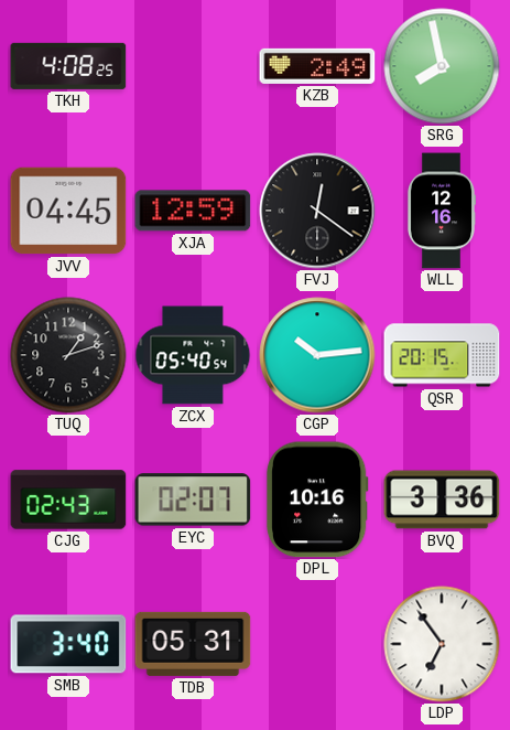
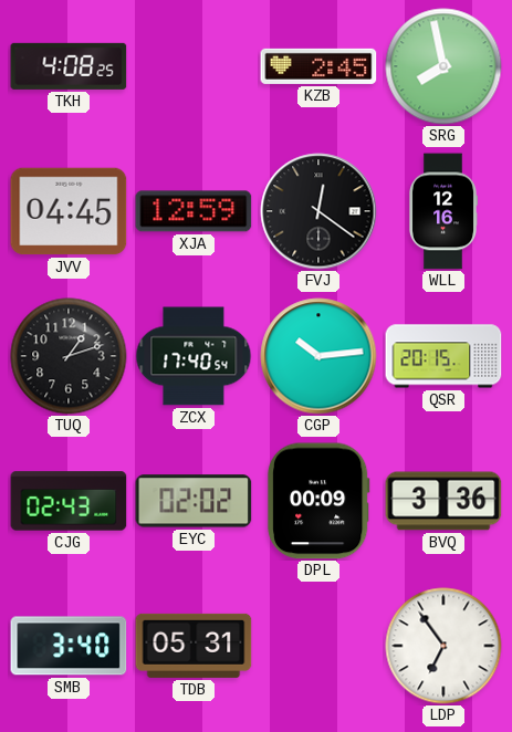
KZB: 2:49 -> 2:45 (318, 66)
ZCX: 05:40 -> 17:40 (194, 356)
EYC: 02:07 -> 02:02 (194, 501)
DPL: 10:16 -> 00:09 (318, 501)
